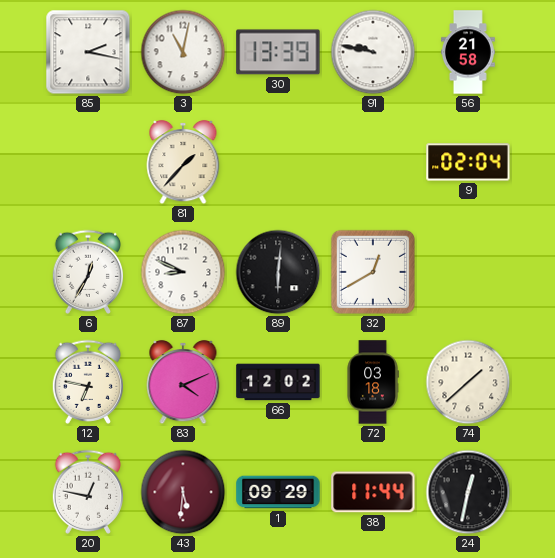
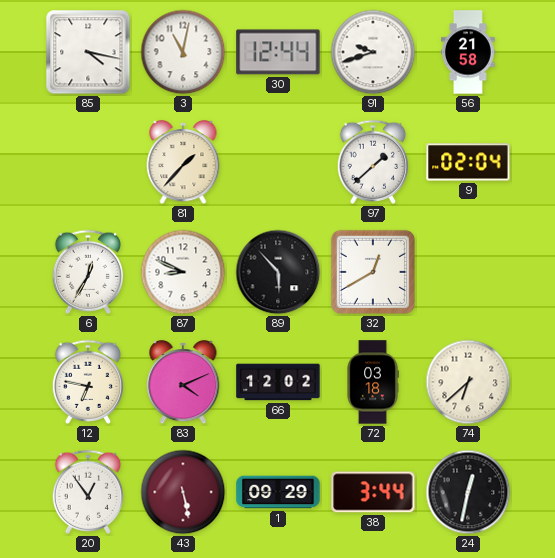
85: 2:17 -> 4:17 (88, 52)
30: 13:39 -> 12:44 (278, 52)
91: 9:47 -> 9:42 (373, 52)
97: none -> 1:38 (372, 162)
89: 6:01 -> 5:53 (278, 272)
74: 1:38 -> 6:38 (468, 382)
20: 12:47 -> 12:54 (87, 492)
43: 5:31 -> 5:28 (183, 492)
38: 11:44 -> 3:44 (373, 492)
